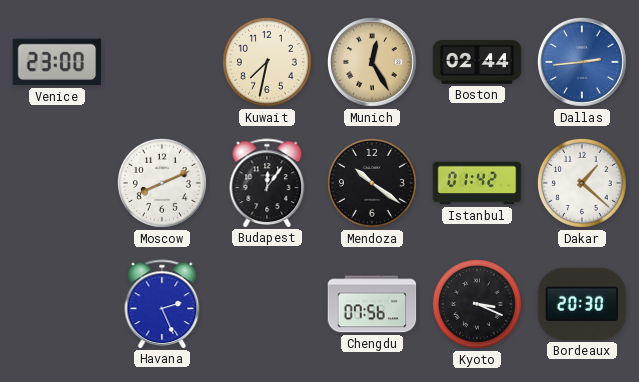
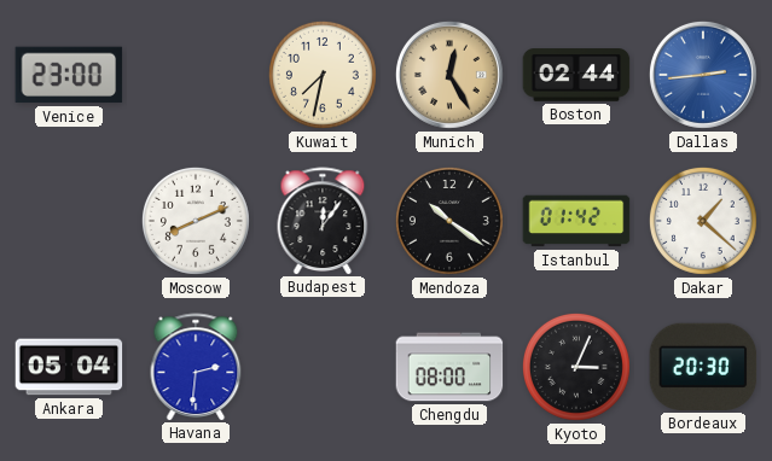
Ankara: none -> 05:04 (69, 367)
Havana: 2:26 -> 2:31 (196, 367)
Chengdu: 07:56 -> 08:00 (449, 367)
Kyoto: 3:19 -> 3:04 (576, 367)
